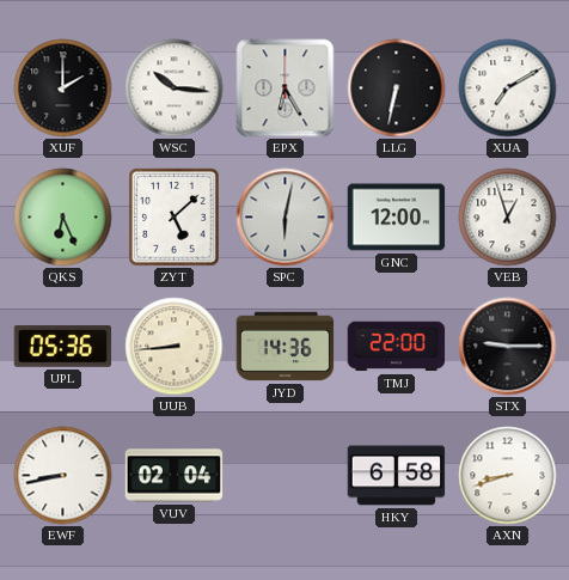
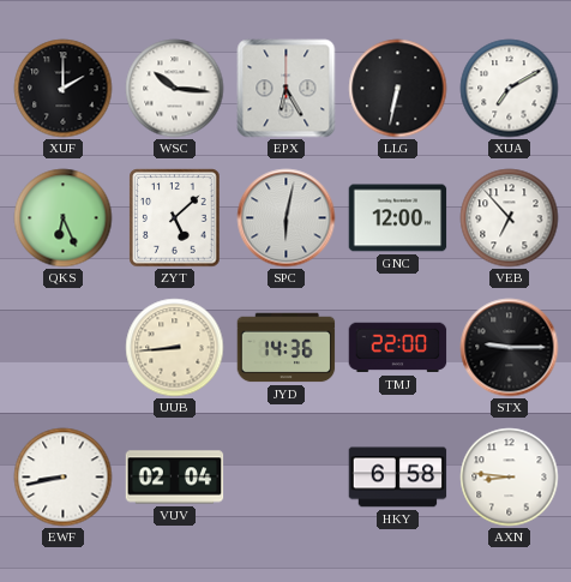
VEB: 12:57 -> 6:53 (510, 218)
UPL: 05:36 -> none (63, 347)
AXN: 8:42 -> 8:46 (510, 478)
